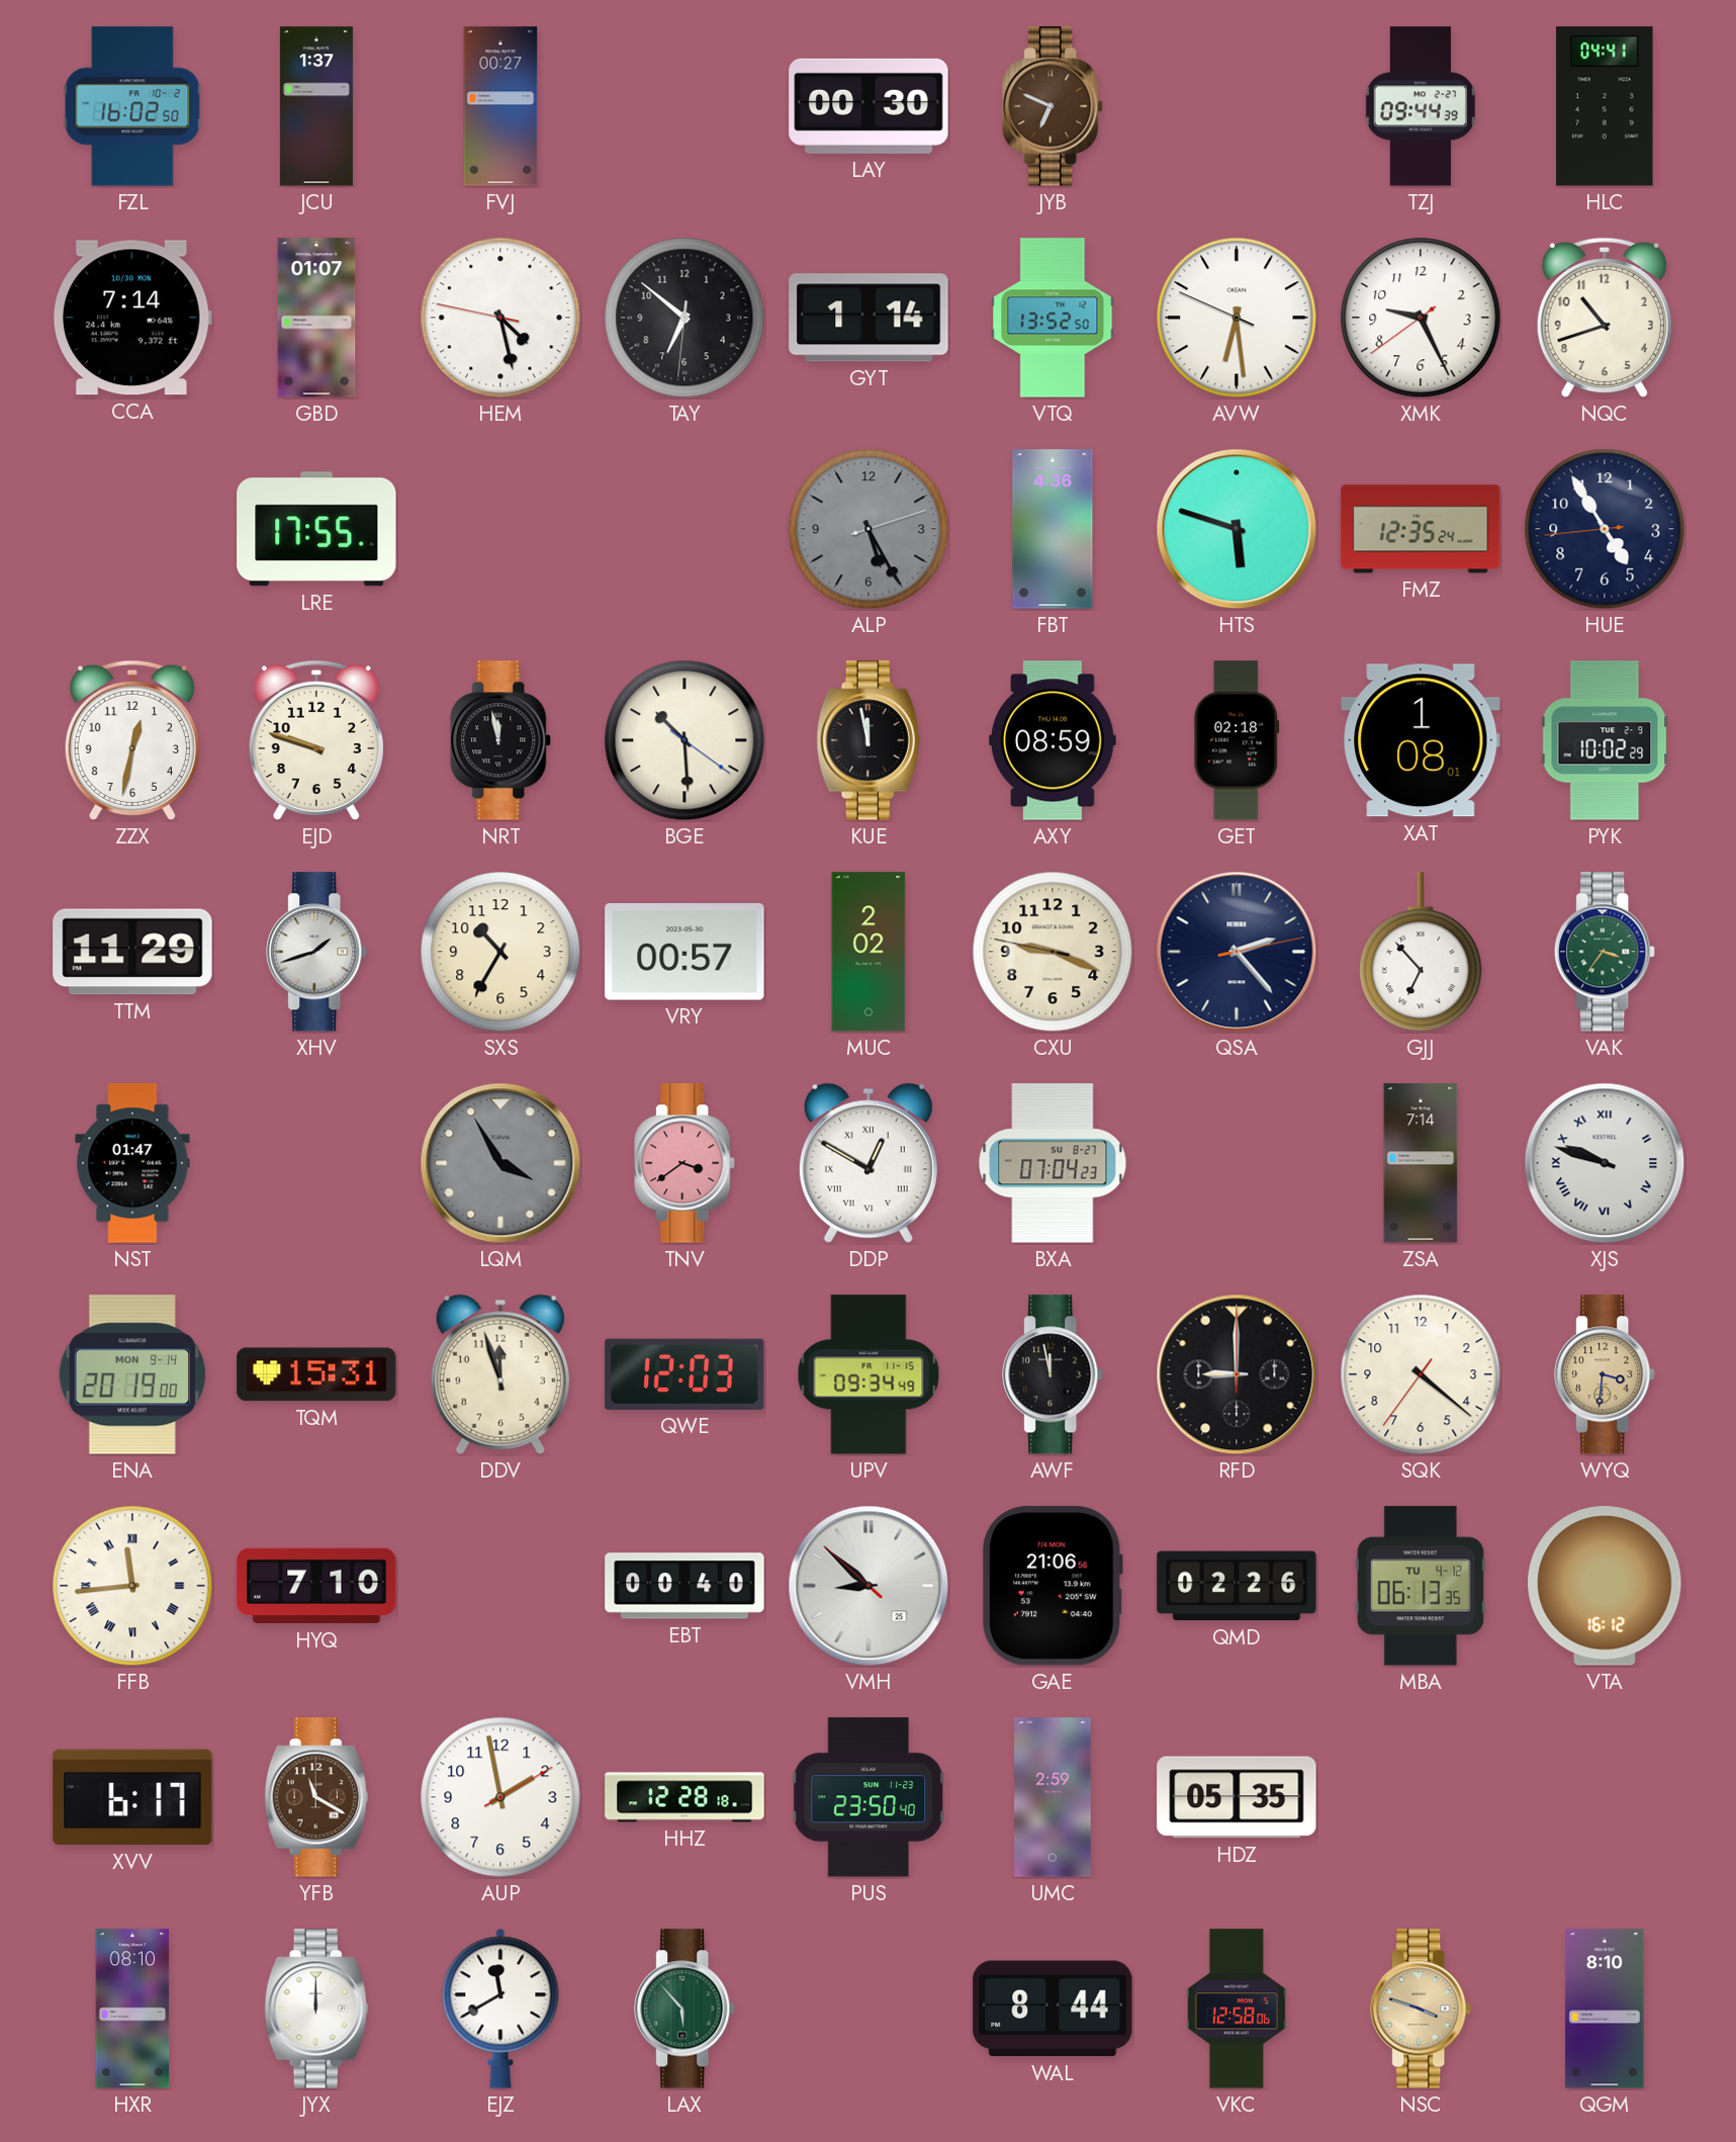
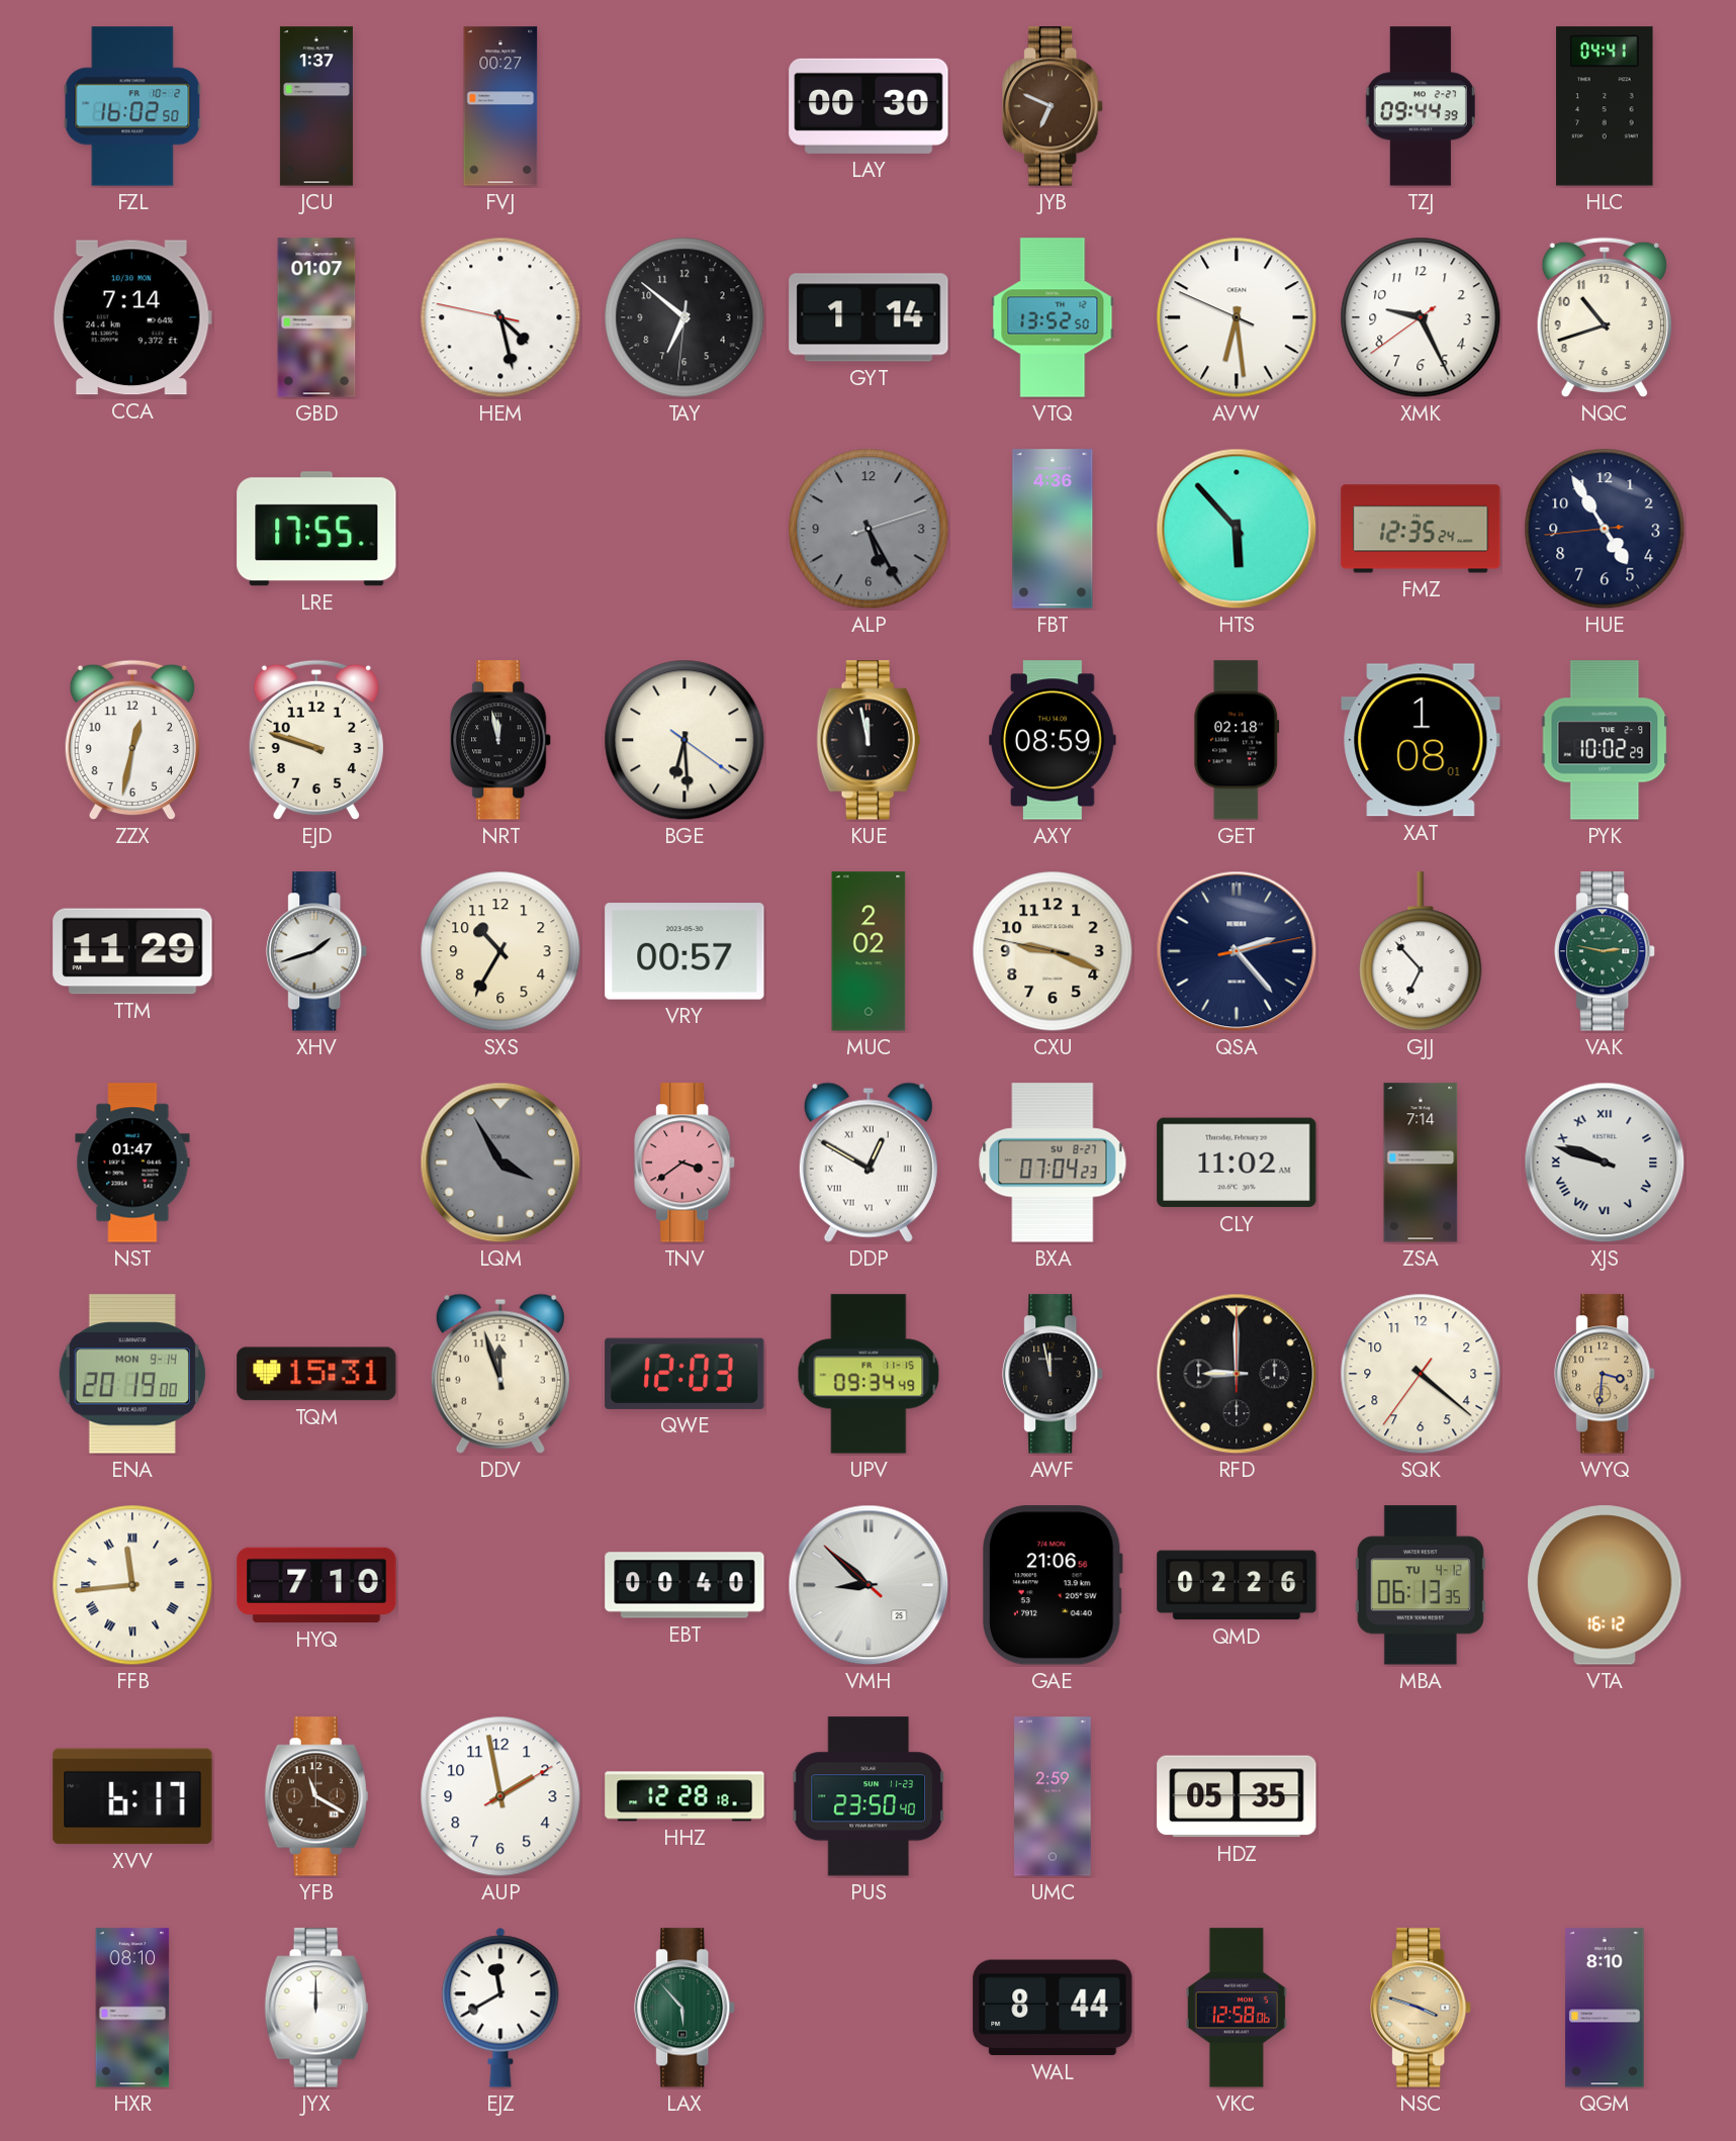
HTS: 5:48 -> 5:53 (1237, 529)
BGE: 10:29 -> 6:29 (684, 740)
VAK: 3:36 -> 2:47 (1606, 951)
CLY: none -> 11:02 (1237, 1162)
